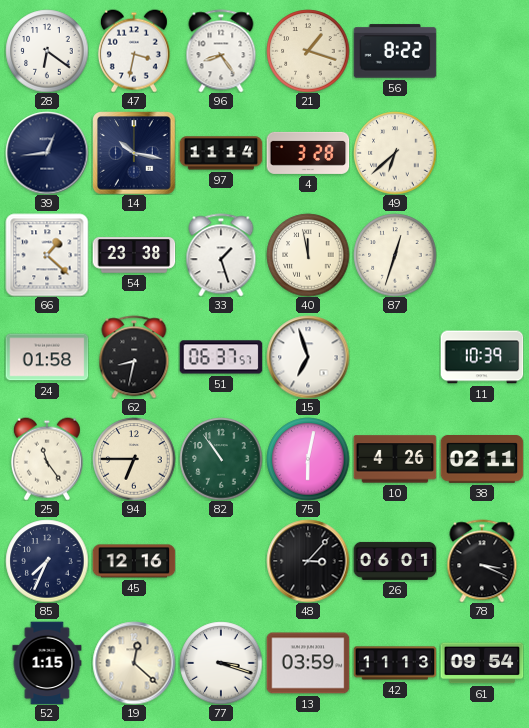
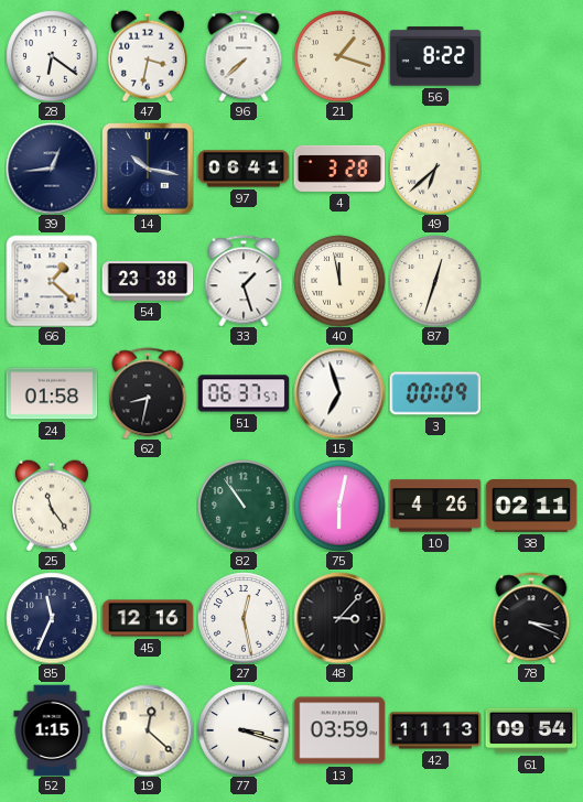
96: 8:24 -> 7:38 (244, 56)
97: 11:14 -> 06:41 (244, 169)
3: none -> 00:09 (435, 393)
11: 10:39 -> none (482, 357)
94: 6:45 -> none (134, 459)
85: 7:34 -> 11:34 (52, 618)
27: none -> 12:28 (244, 618)
26: 06:01 -> none (395, 561)
